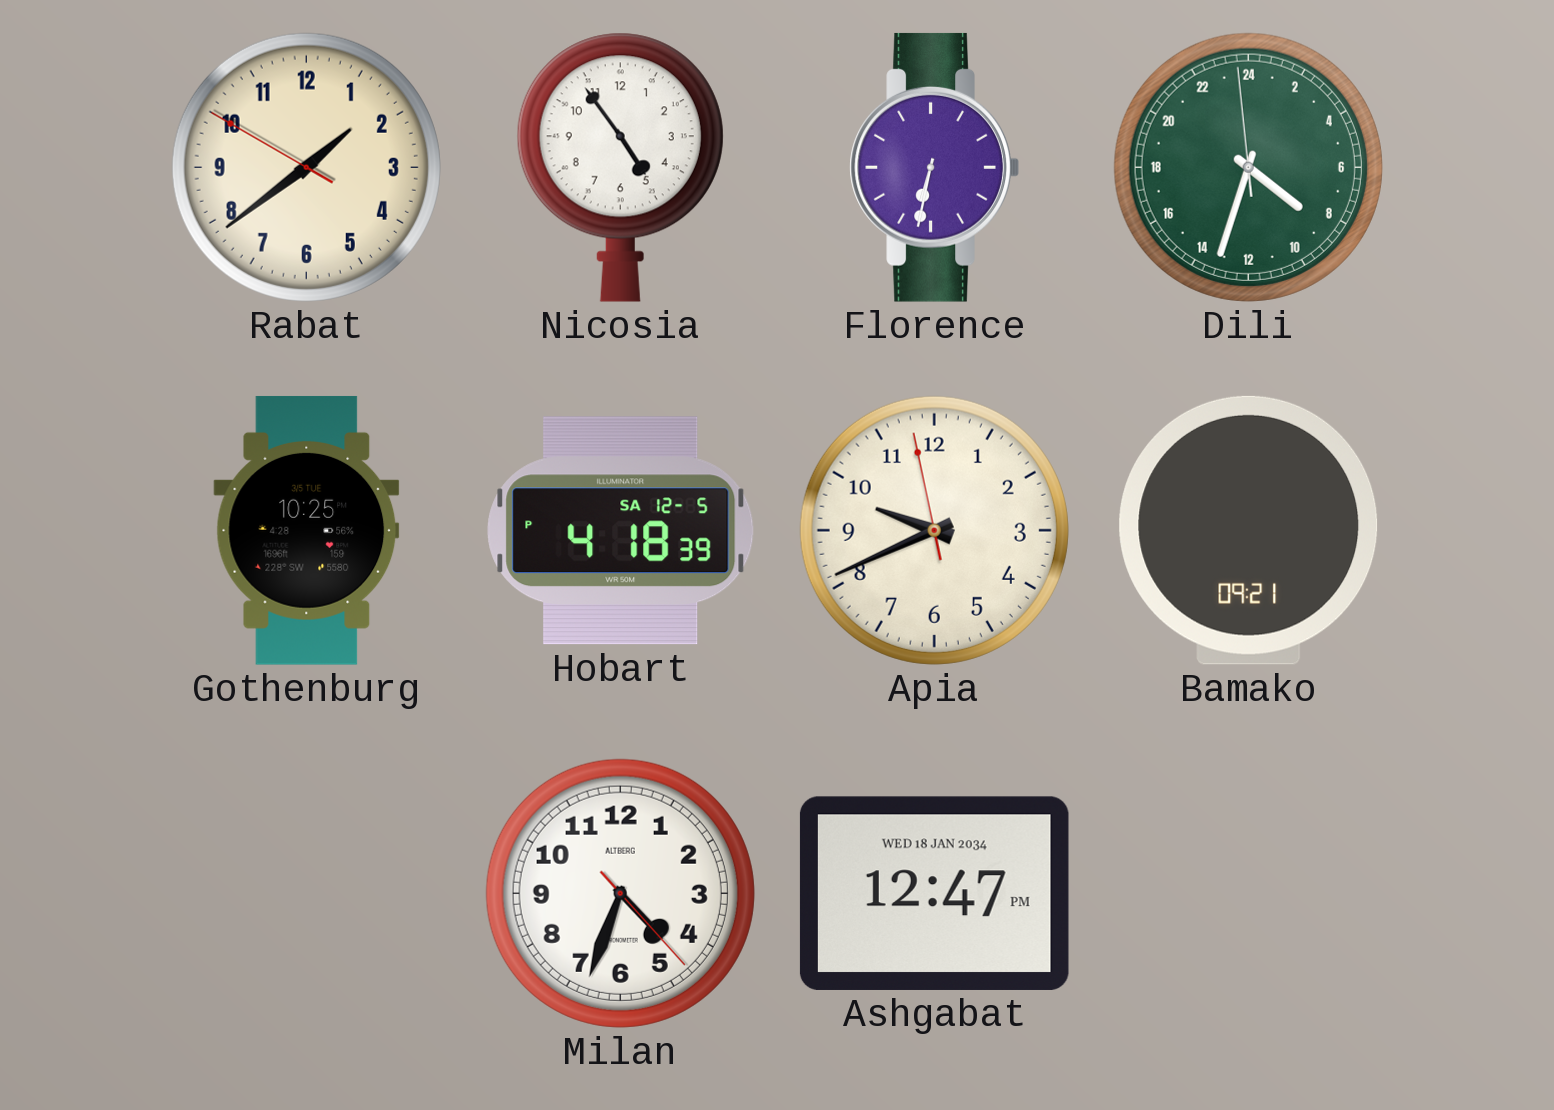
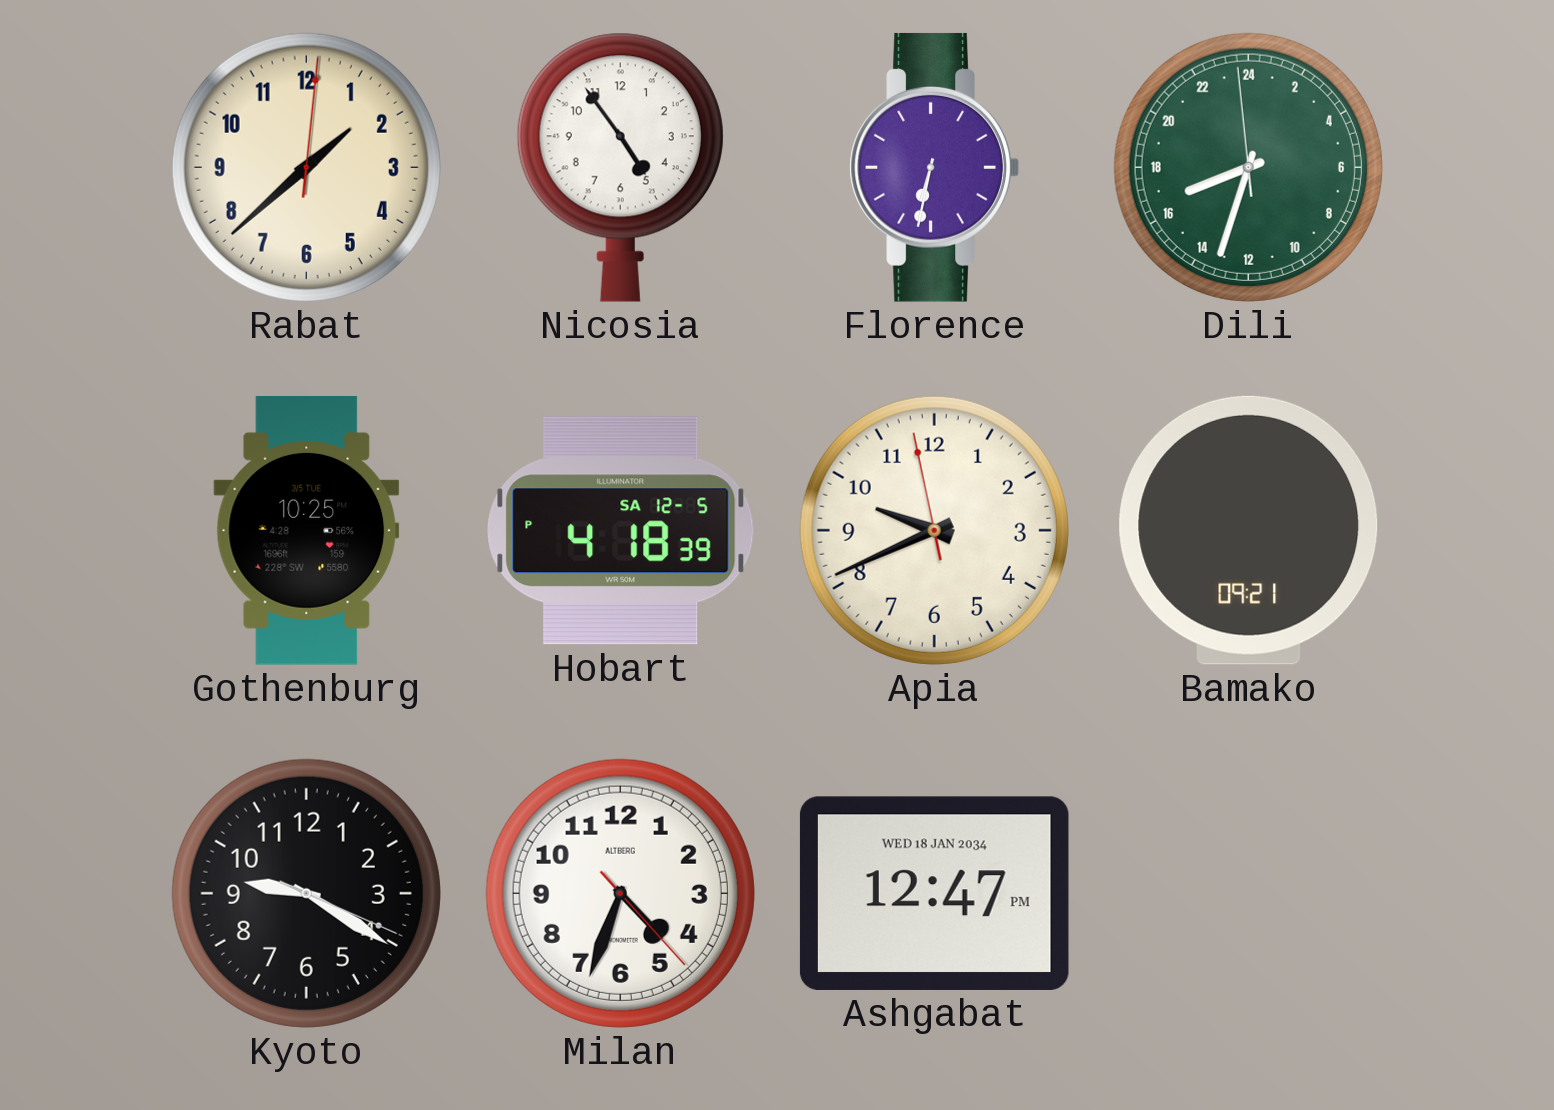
Rabat: 1:38:50 -> 1:38:01 (306, 167)
Dili: 8:32 -> 16:32 (1248, 167)
Kyoto: none -> 9:20 (306, 893)
